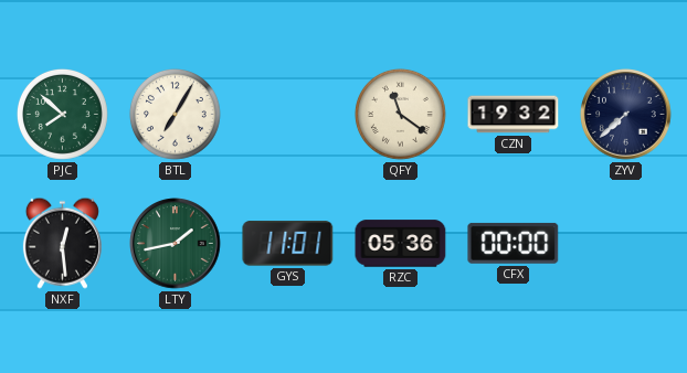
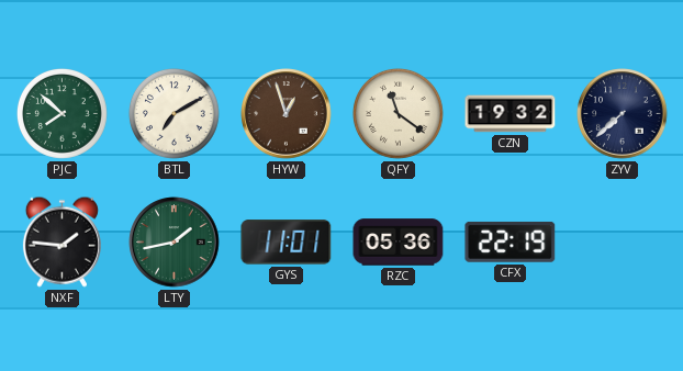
BTL: 7:05 -> 7:10 (173, 113)
HYW: none -> 12:57 (287, 114)
NXF: 12:29 -> 1:46 (61, 241)
CFX: 00:00 -> 22:19 (511, 241)
